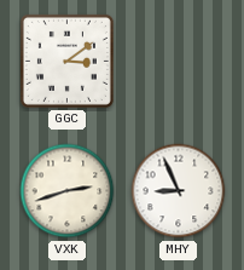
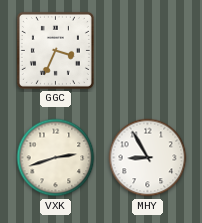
GGC: 3:09 -> 3:34 (55, 50)
MHY: 8:56 -> 8:55 (148, 158)
